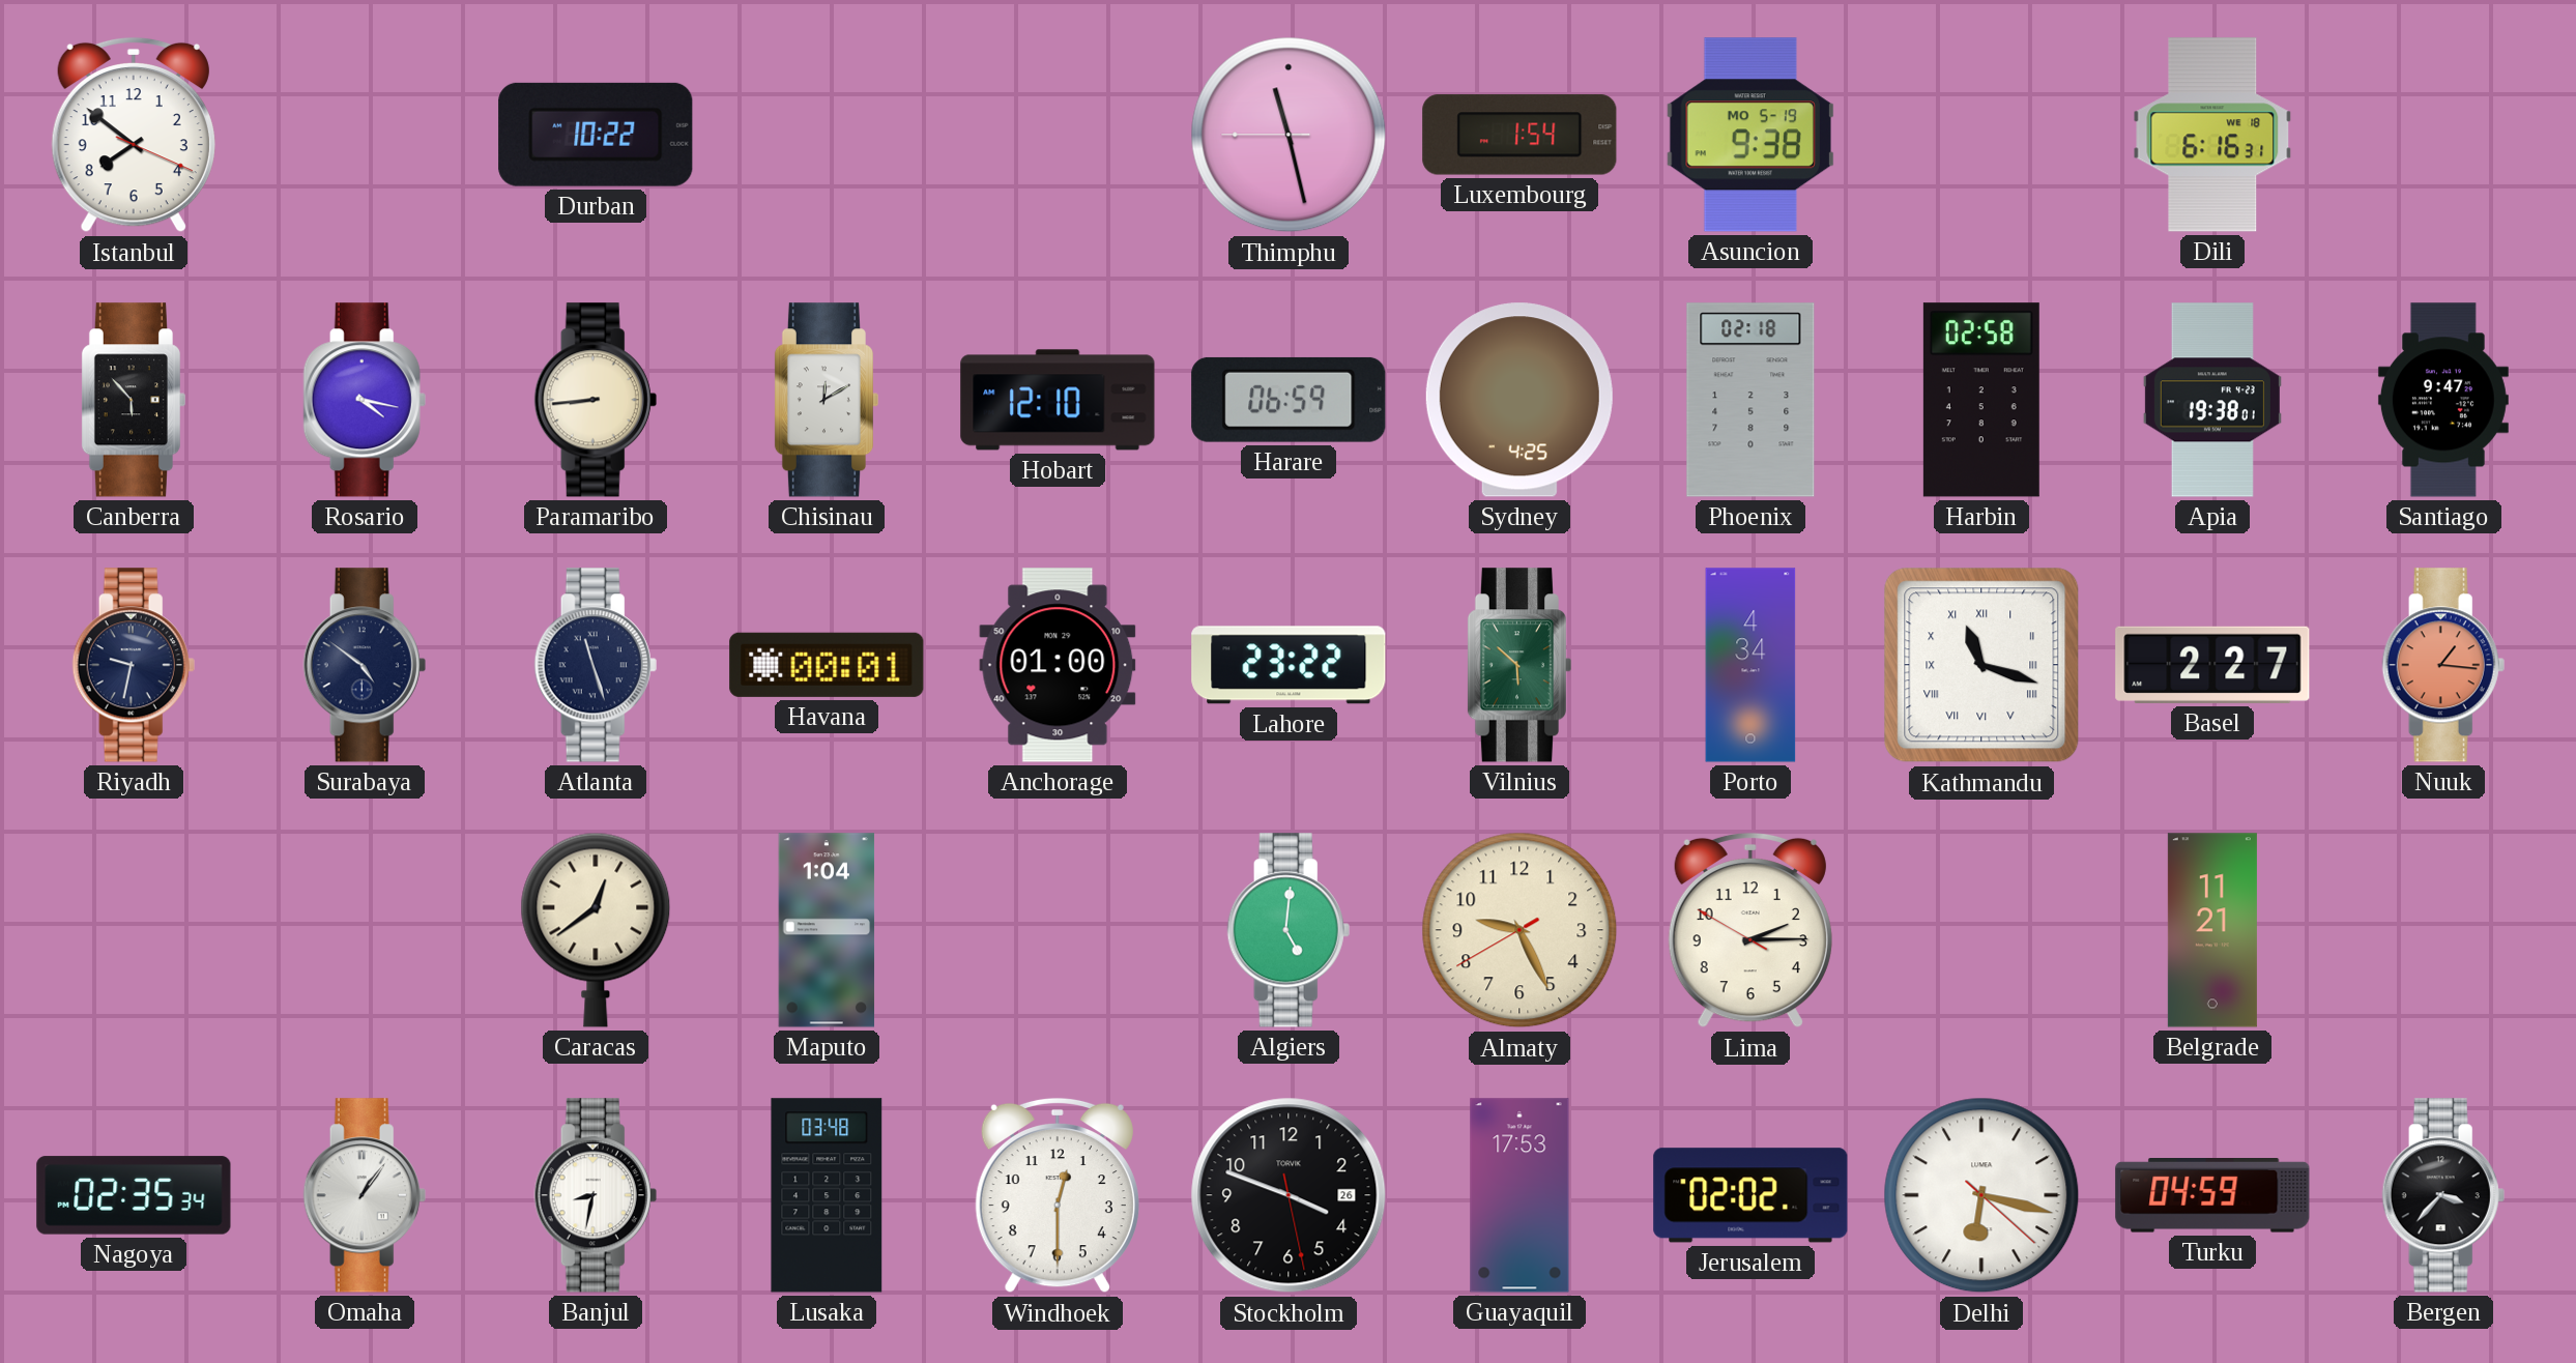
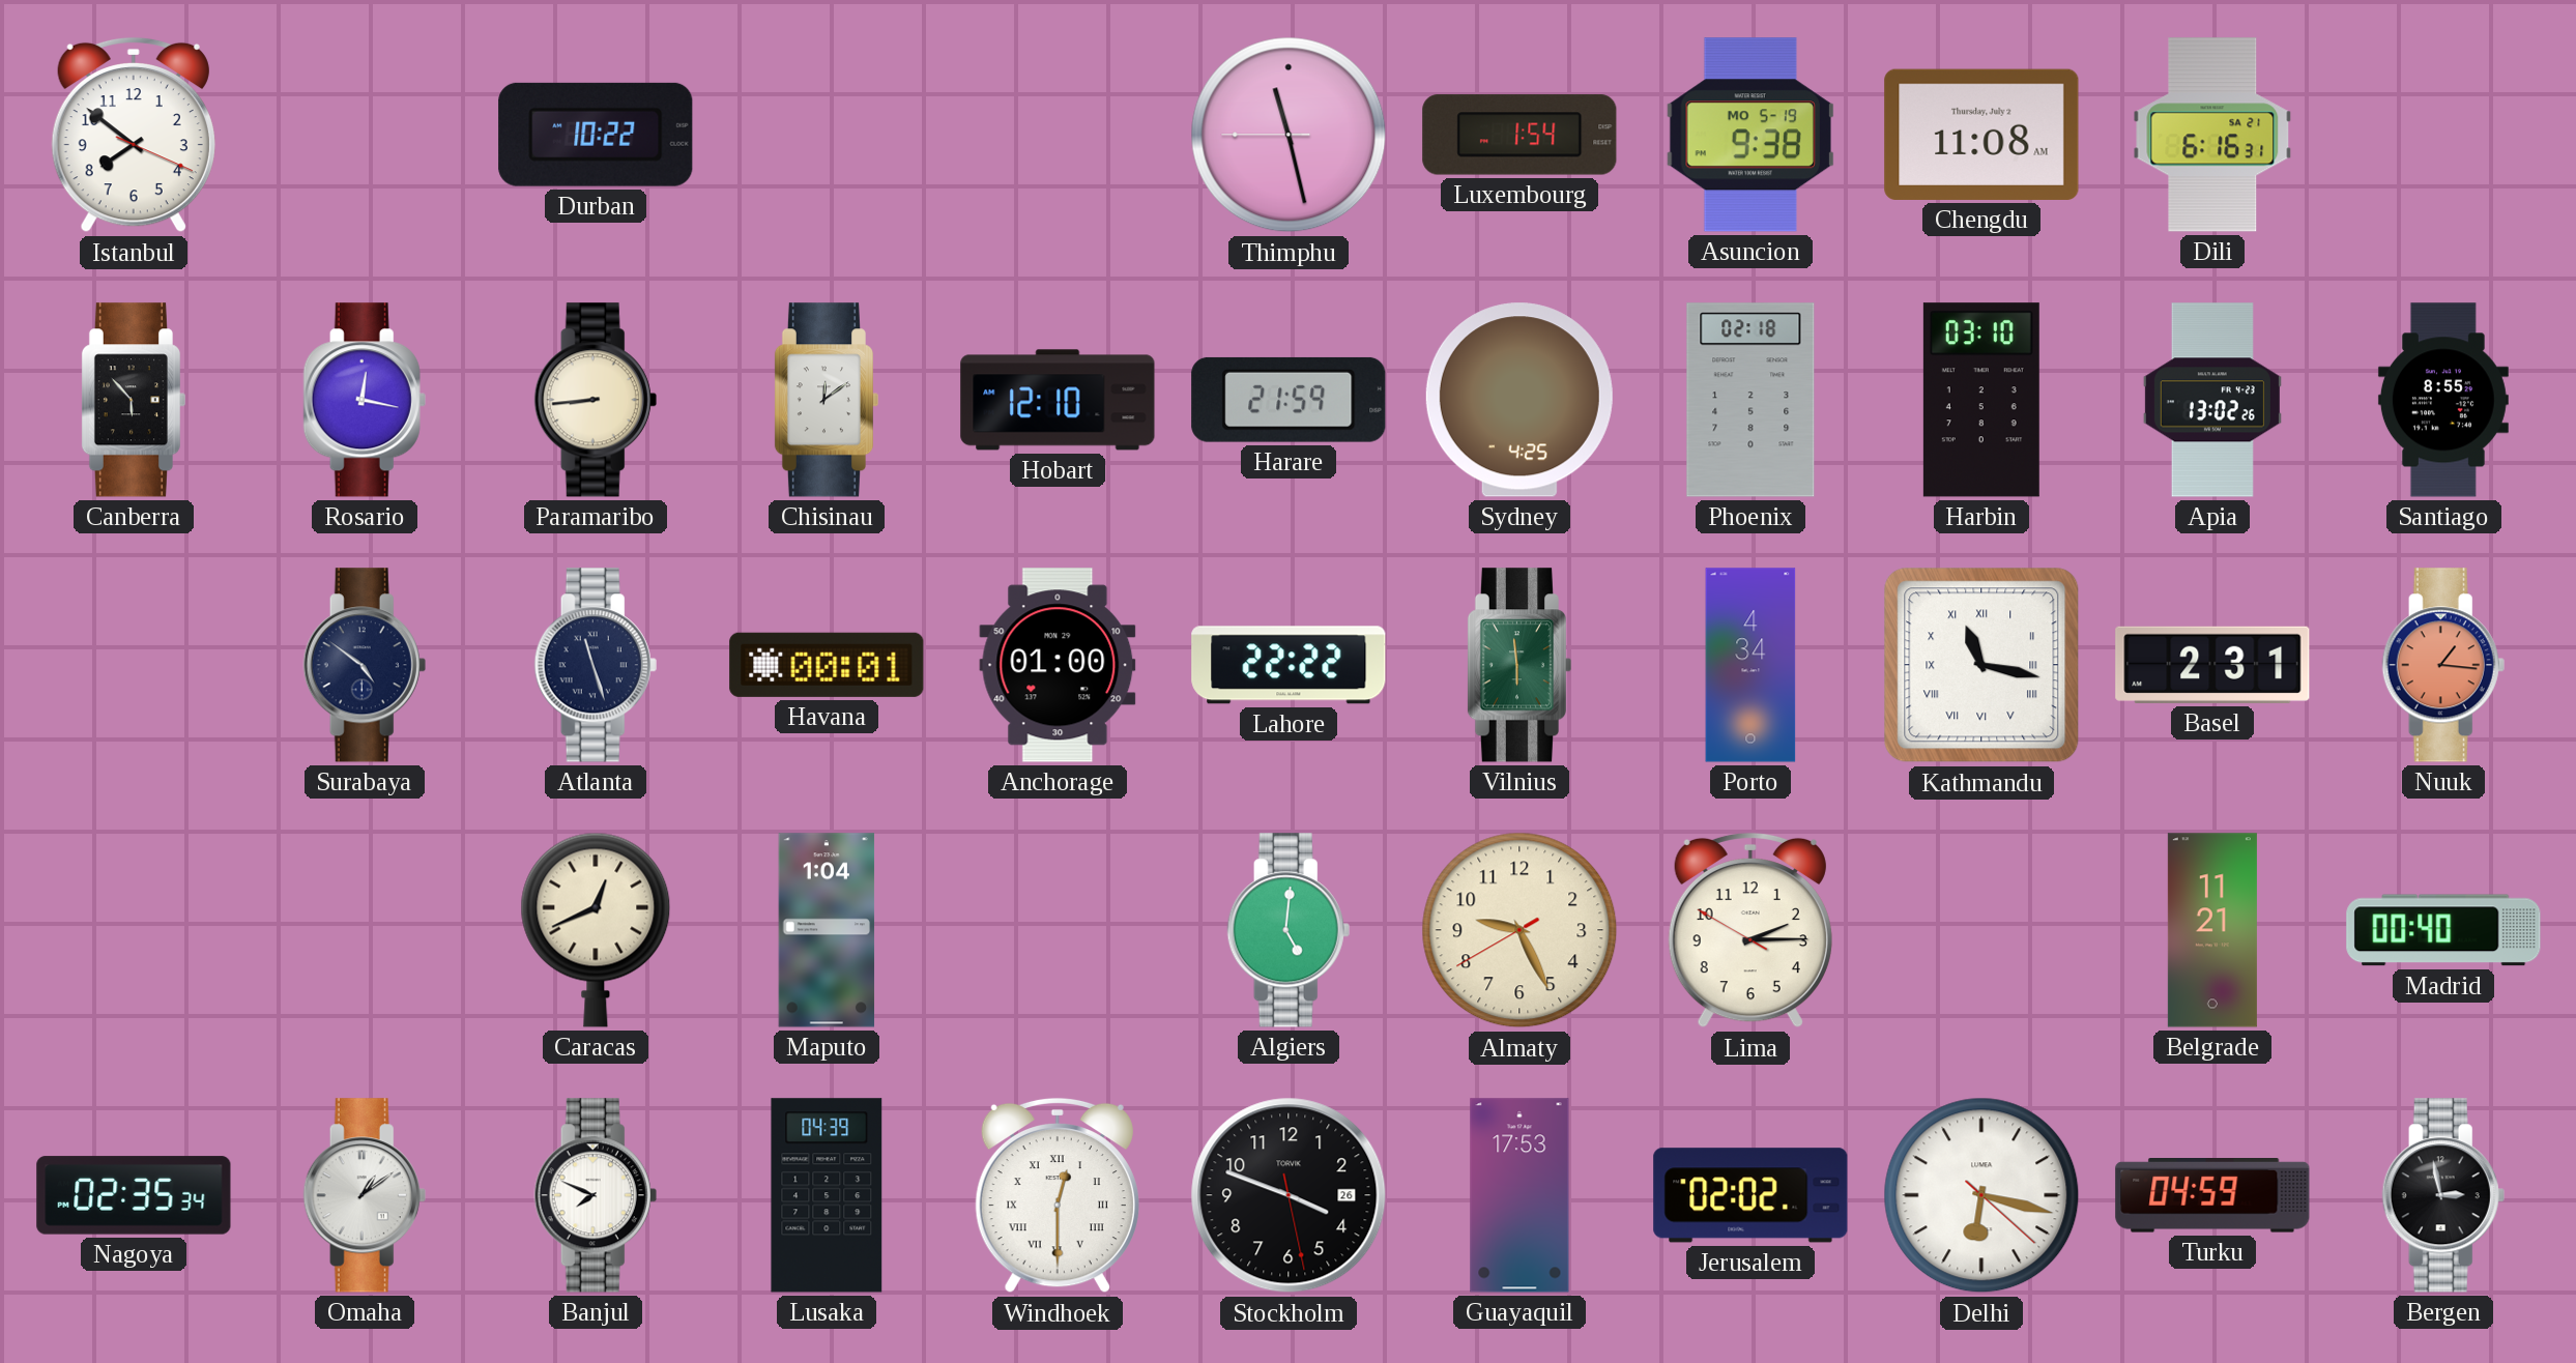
Chengdu: none -> 11:08 (1981, 135)
Dili date: WE 18 -> SA 21 (2212, 135)
Rosario: 4:17 -> 12:17 (365, 400)
Chisinau: 12:10 -> 12:09 (826, 400)
Harare: 06:59 -> 21:59 (1289, 400)
Harbin: 02:58 -> 03:10 (1981, 400)
Apia: 19:38 -> 13:02 (2212, 400)
Santiago: 9:47 -> 8:55 (2443, 400)
Riyadh: 9:32 -> none (134, 665)
Lahore: 23:22 -> 22:22 (1289, 665)
Vilnius: 5:52 -> 5:59 (1518, 665)
Kathmandu: 11:18 -> 11:17 (1981, 665)
Basel: 2:27 -> 2:31 (2212, 665)
Caracas: 12:39 -> 12:41 (596, 930)
Madrid: none -> 00:40 (2443, 930)
Omaha: 1:06 -> 1:09 (365, 1195)
Banjul: 8:32 -> 7:49 (596, 1195)
Lusaka: 03:48 -> 04:39 (827, 1195)
Windhoek numerals: Arabic -> Roman (1058, 1195)
Bergen: 3:37 -> 2:58 (2443, 1195)
